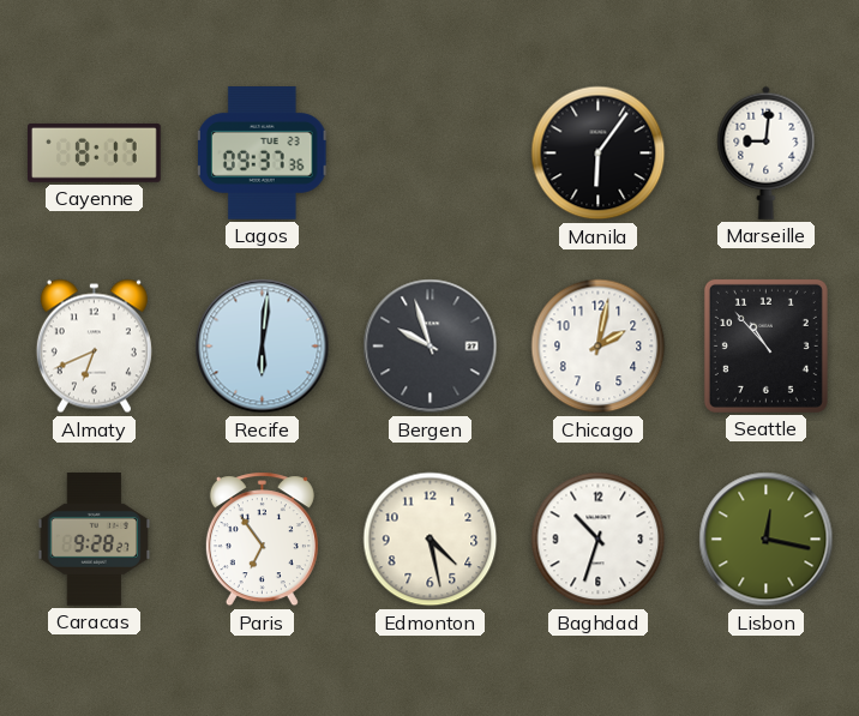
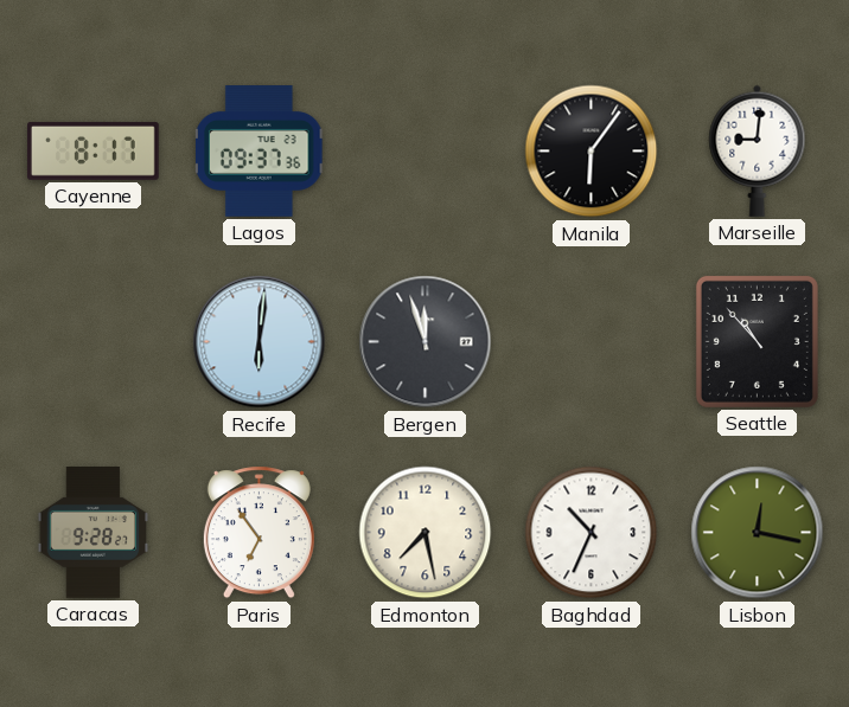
Almaty: 6:41 -> none (94, 347)
Bergen: 9:57 -> 11:57 (426, 342)
Chicago: 2:02 -> none (599, 347)
Edmonton: 4:28 -> 7:28 (426, 533)
Baghdad: 10:33 -> 10:34 (592, 533)
